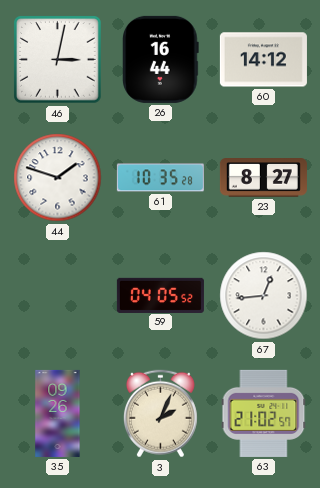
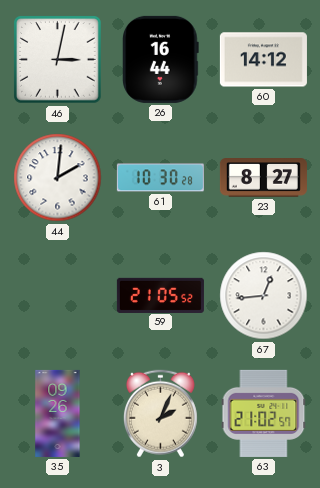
44: 1:48 -> 2:01 (58, 178)
61: 10:35 -> 10:30 (160, 178)
59: 04:05 -> 21:05 (160, 295)
